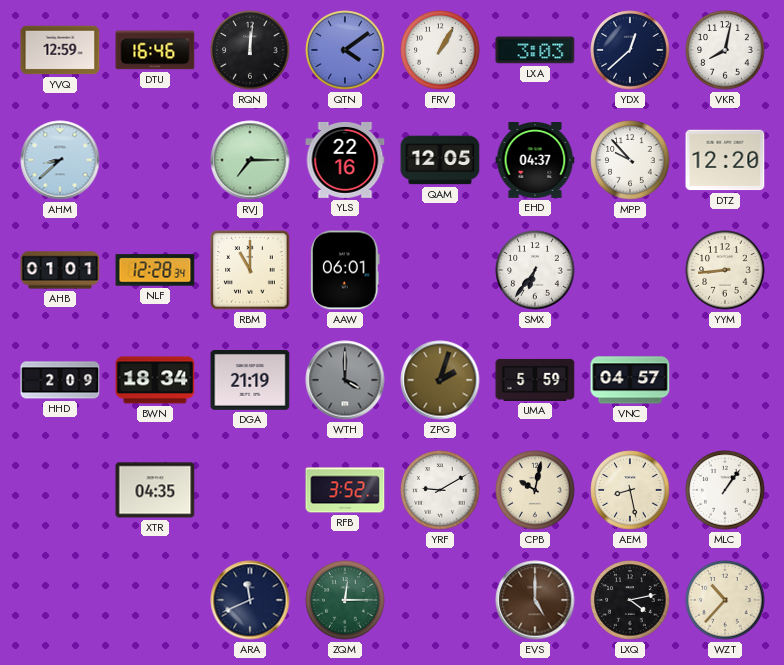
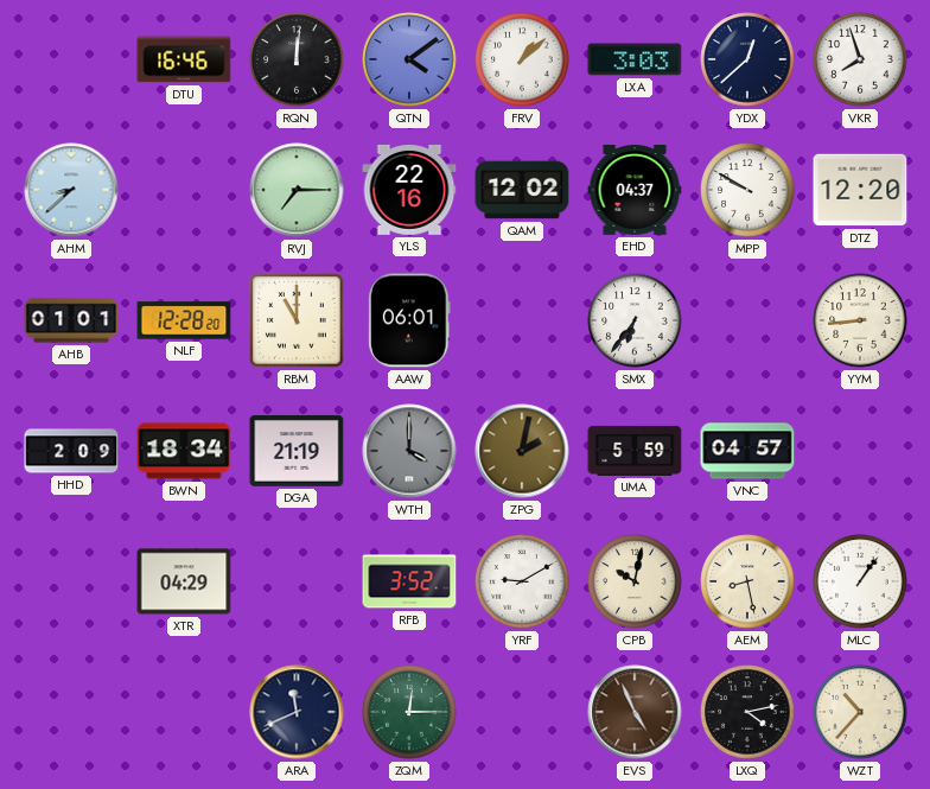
YVQ: 12:59 -> none (60, 50)
FRV: 1:05 -> 1:08 (522, 59)
VKR: 8:02 -> 7:57 (860, 59)
QAM: 12:05 -> 12:02 (522, 190)
MPP: 9:53 -> 9:50 (747, 190)
NLF: 12:28:34 -> 12:28:20 (184, 320)
ZPG: 2:03 -> 2:02 (522, 451)
XTR: 04:35 -> 04:29 (184, 581)
EVS: 5:00 -> 4:56 (635, 712)
